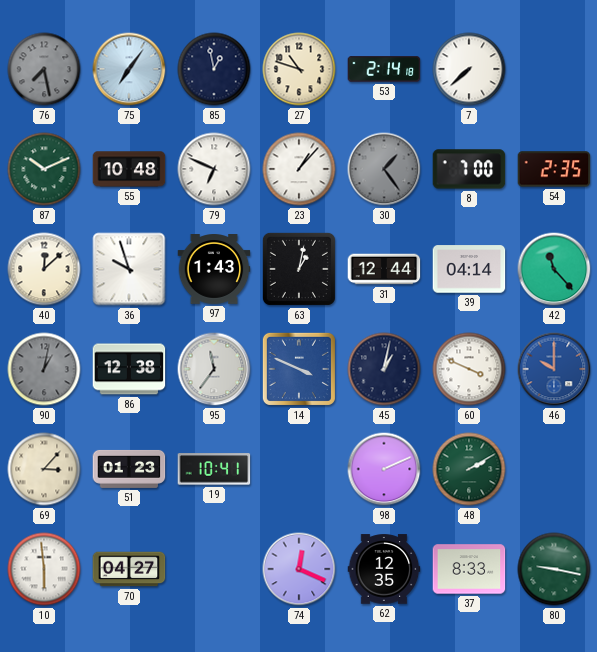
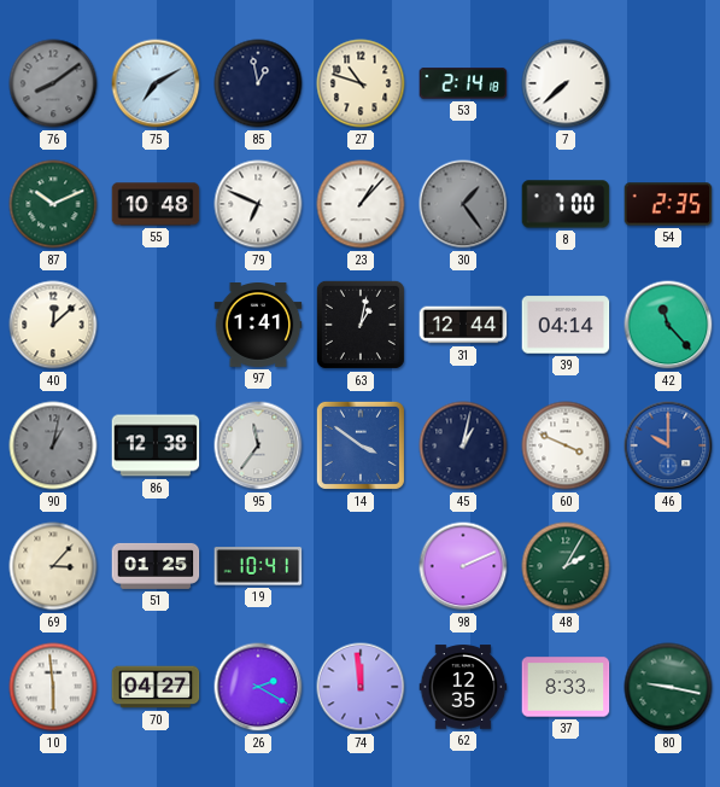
76: 7:28 -> 8:09 (53, 83)
75: 7:06 -> 7:10 (156, 83)
36: 9:57 -> none (129, 269)
97: 1:43 -> 1:41 (258, 326)
14: 3:49 -> 3:51 (361, 445)
51: 01:23 -> 01:25 (156, 566)
48: 2:10 -> 2:05 (566, 566)
26: none -> 2:20 (258, 687)
74: 12:19 -> 11:59 (361, 687)
